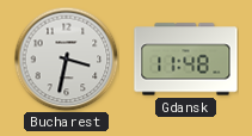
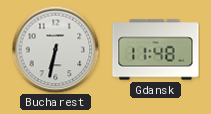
Bucharest: 3:32 -> 6:32 (55, 49)
